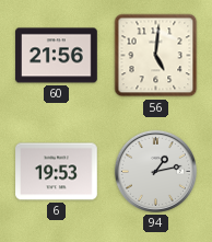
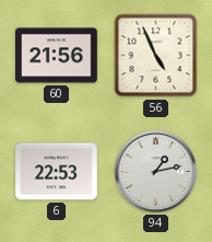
56: 5:01 -> 4:56 (156, 56)
6: 19:53 -> 22:53 (57, 172)
